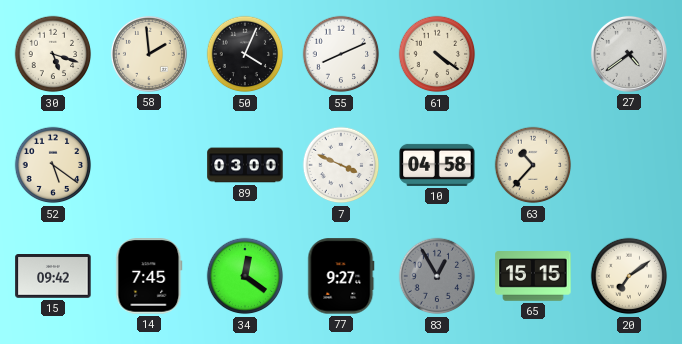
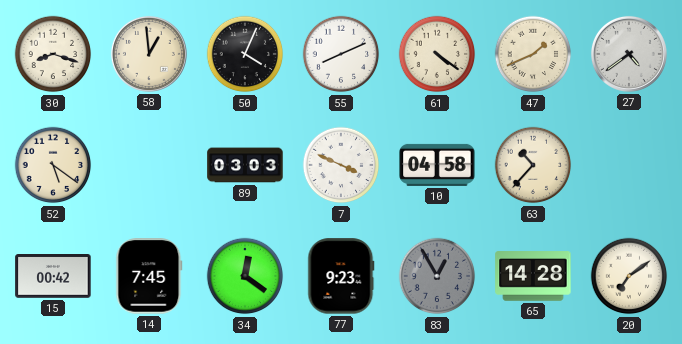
30: 5:18 -> 8:18 (53, 54)
58: 1:59 -> 12:59 (149, 54)
47: none -> 1:41 (533, 54)
89: 03:00 -> 03:03 (245, 165)
15: 09:42 -> 00:42 (53, 276)
77: 9:27 -> 9:23 (341, 276)
65: 15:15 -> 14:28 (533, 276)
